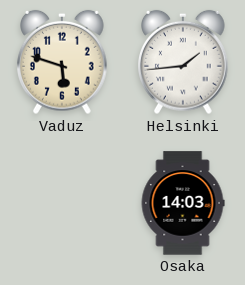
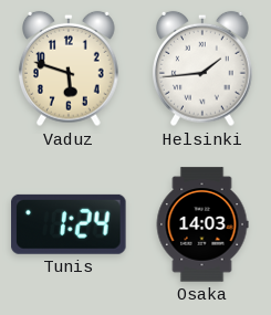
Tunis: none -> 1:24 (69, 224)
